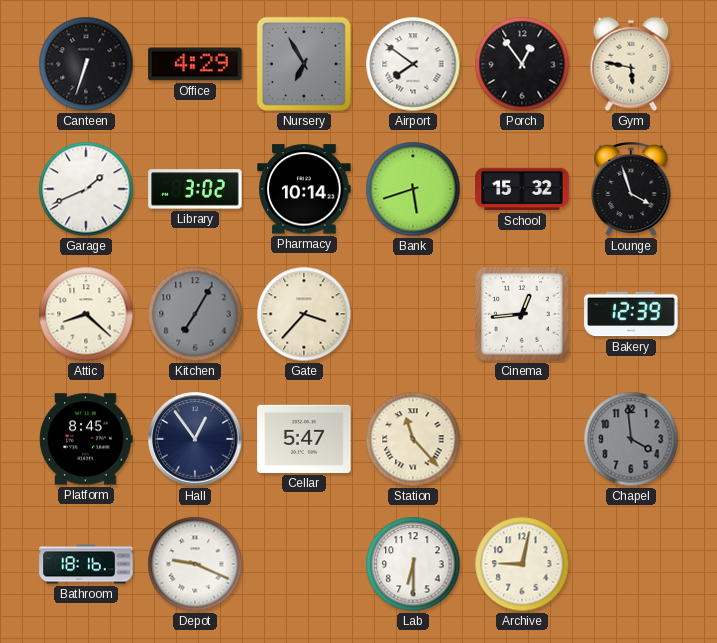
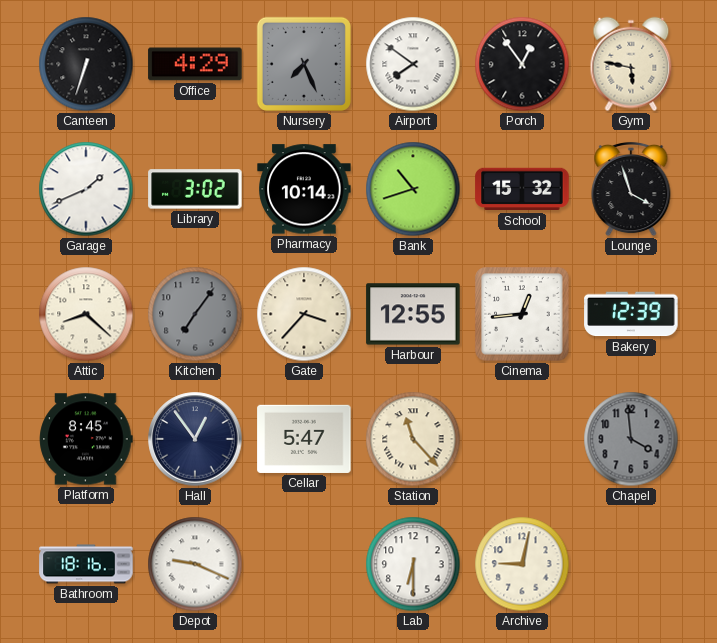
Nursery: 6:55 -> 7:26 (304, 64)
Bank: 5:42 -> 10:42 (413, 189)
Kitchen: 7:05 -> 7:06 (195, 314)
Harbour: none -> 12:55 (413, 314)
